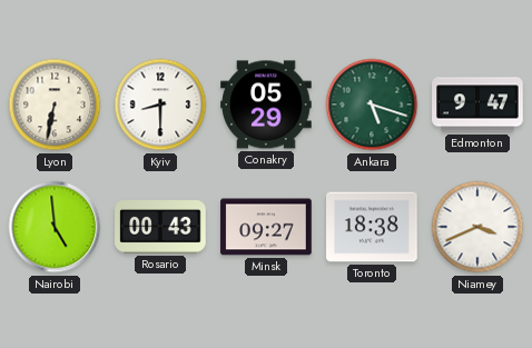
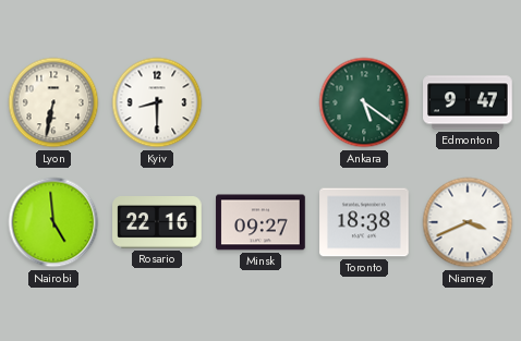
Conakry: 05:29 -> none (266, 105)
Ankara: 5:18 -> 5:21 (364, 102)
Rosario: 00:43 -> 22:16 (157, 223)
